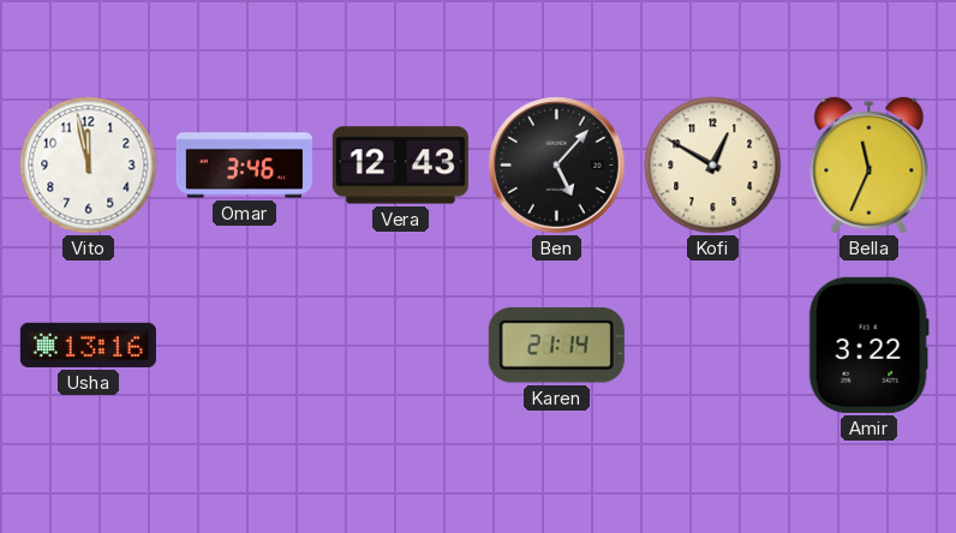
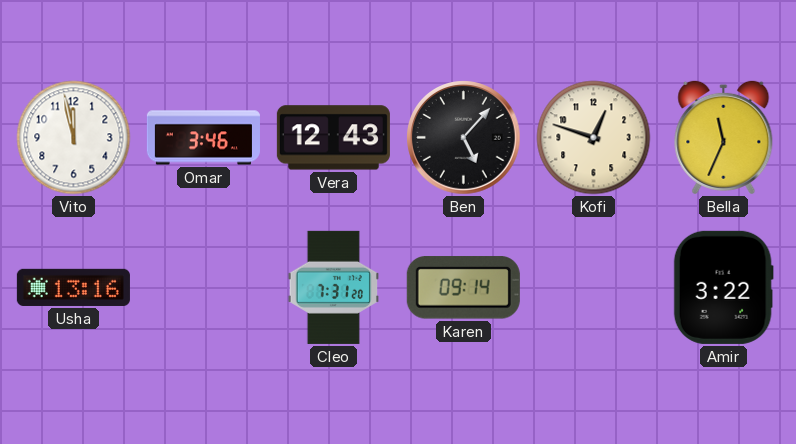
Kofi: 12:50 -> 12:48 (594, 138)
Cleo: none -> 7:31 (333, 287)
Karen: 21:14 -> 09:14 (463, 288)
